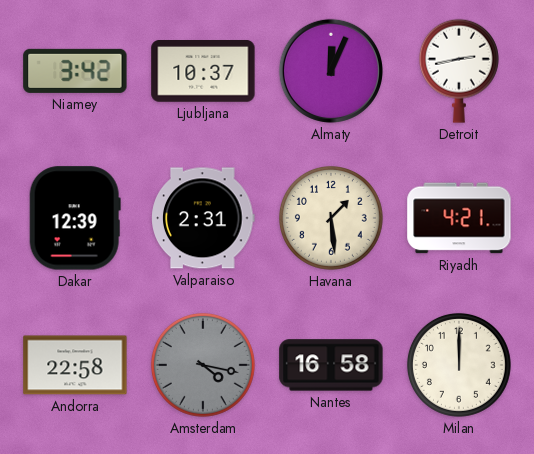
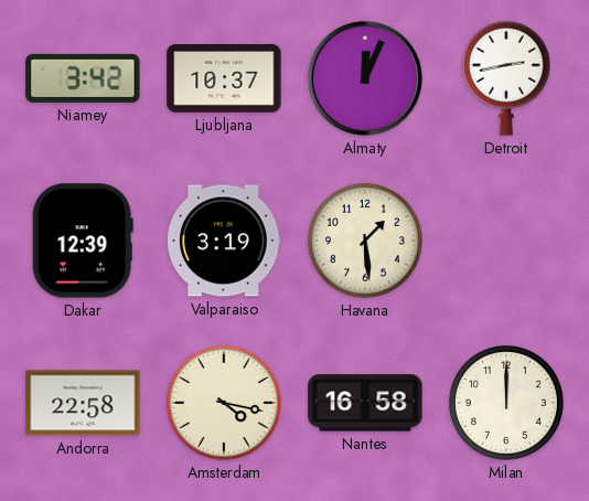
Valparaiso: 2:31 -> 3:19 (224, 241)
Riyadh: 4:21 -> none (459, 218)
Amsterdam dial: grey -> cream (224, 403)
